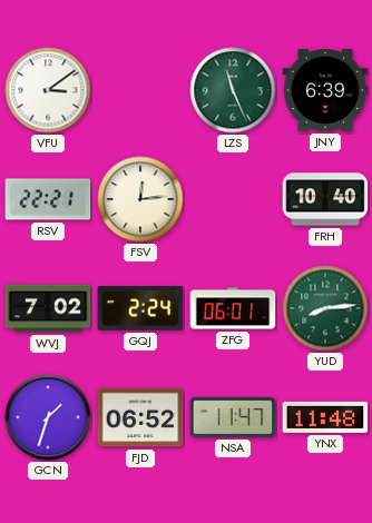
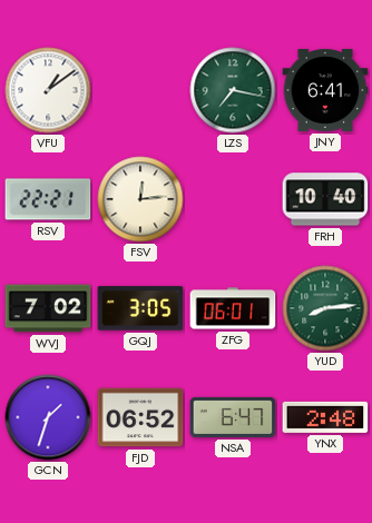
VFU: 3:09 -> 1:09 (48, 90)
LZS: 11:26 -> 7:17 (233, 90)
JNY: 6:39 -> 6:41 (325, 90)
GQJ: 2:24 -> 3:05 (140, 308)
NSA: 11:47 -> 6:47 (233, 417)
YNX: 11:48 -> 2:48 (325, 417)
